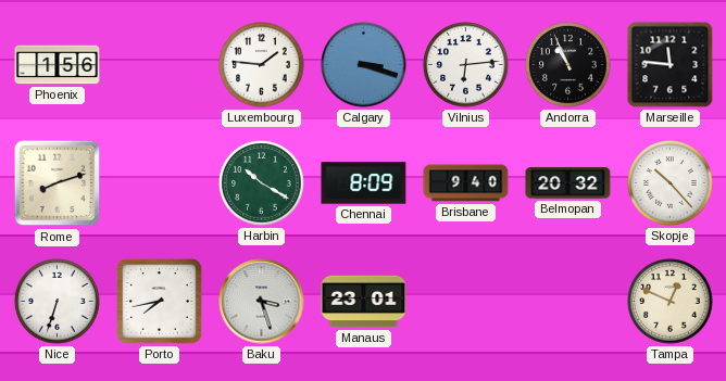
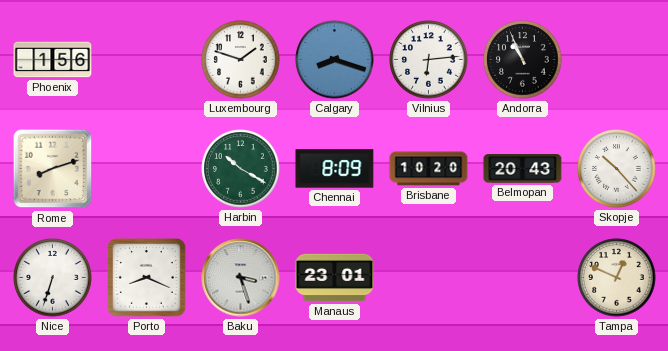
Luxembourg: 1:46 -> 1:48 (241, 60)
Calgary: 3:18 -> 8:18 (335, 60)
Marseille: 11:46 -> none (671, 65)
Brisbane: 9:40 -> 10:20 (429, 169)
Belmopan: 20:32 -> 20:43 (523, 169)
Porto: 7:43 -> 8:19 (147, 278)
